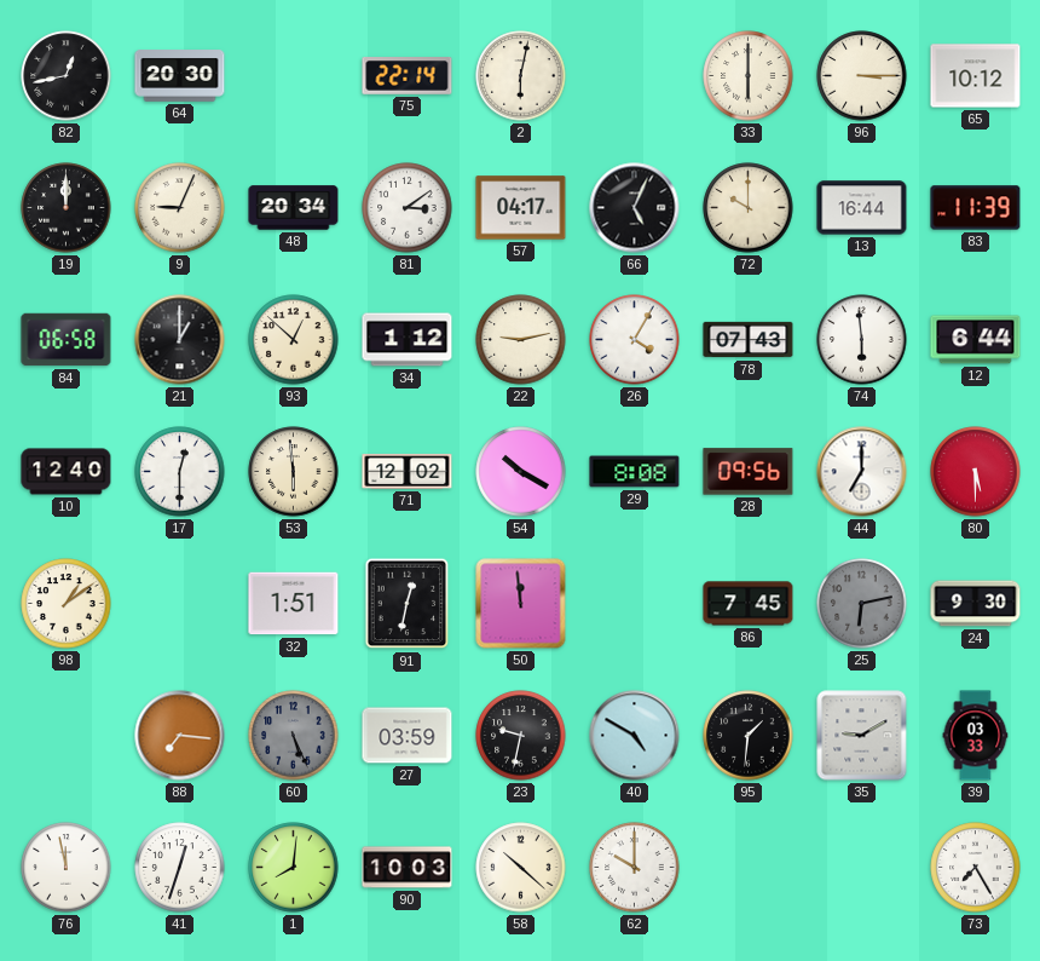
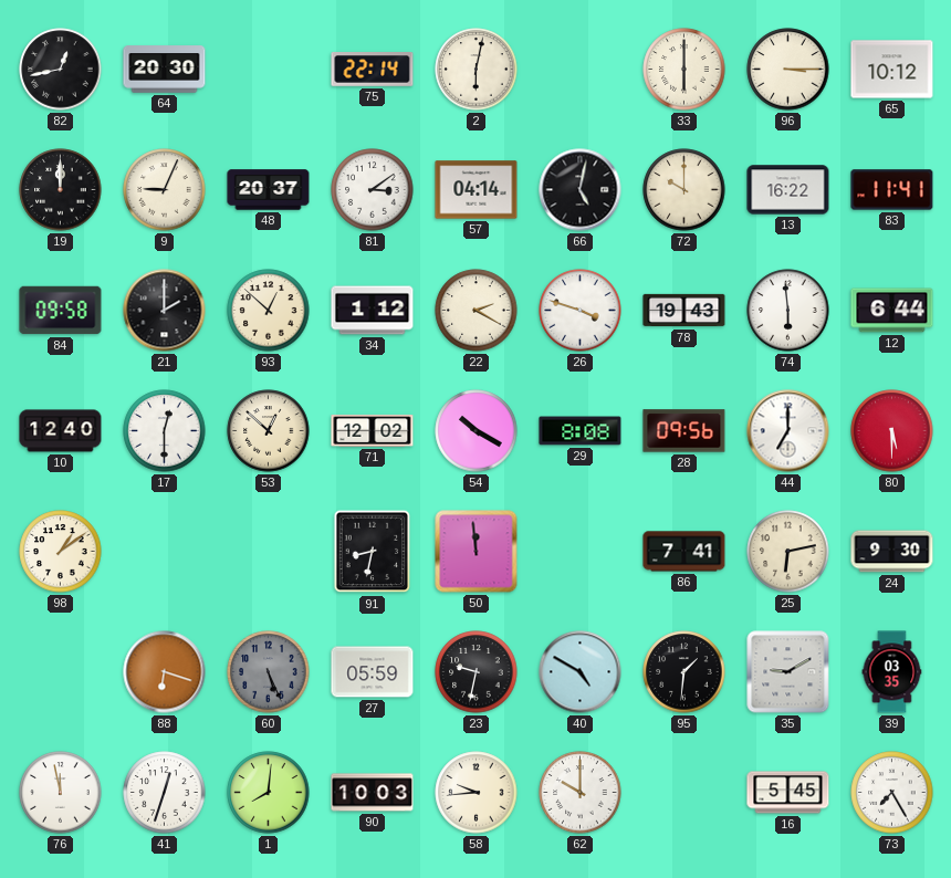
48: 20:34 -> 20:37 (269, 190)
57: 04:17 -> 04:14 (477, 190)
66: 5:04 -> 5:02 (581, 190)
13: 16:44 -> 16:22 (788, 190)
83: 11:39 -> 11:41 (892, 190)
84: 06:58 -> 09:58 (61, 311)
21: 1:00 -> 2:00 (165, 311)
22: 9:13 -> 2:20 (477, 311)
26: 4:05 -> 3:48 (581, 311)
78: 07:43 -> 19:43 (684, 311)
53: 5:59 -> 12:52 (269, 431)
32: 1:51 -> none (294, 604)
91: 12:32 -> 8:32 (373, 552)
86: 7:45 -> 7:41 (684, 552)
25 dial: grey -> cream (788, 552)
88: 7:16 -> 6:18 (165, 672)
27: 03:59 -> 05:59 (373, 672)
39: 03:33 -> 03:35 (892, 672)
58: 10:22 -> 9:44 (477, 793)
16: none -> 5:45 (788, 793)
